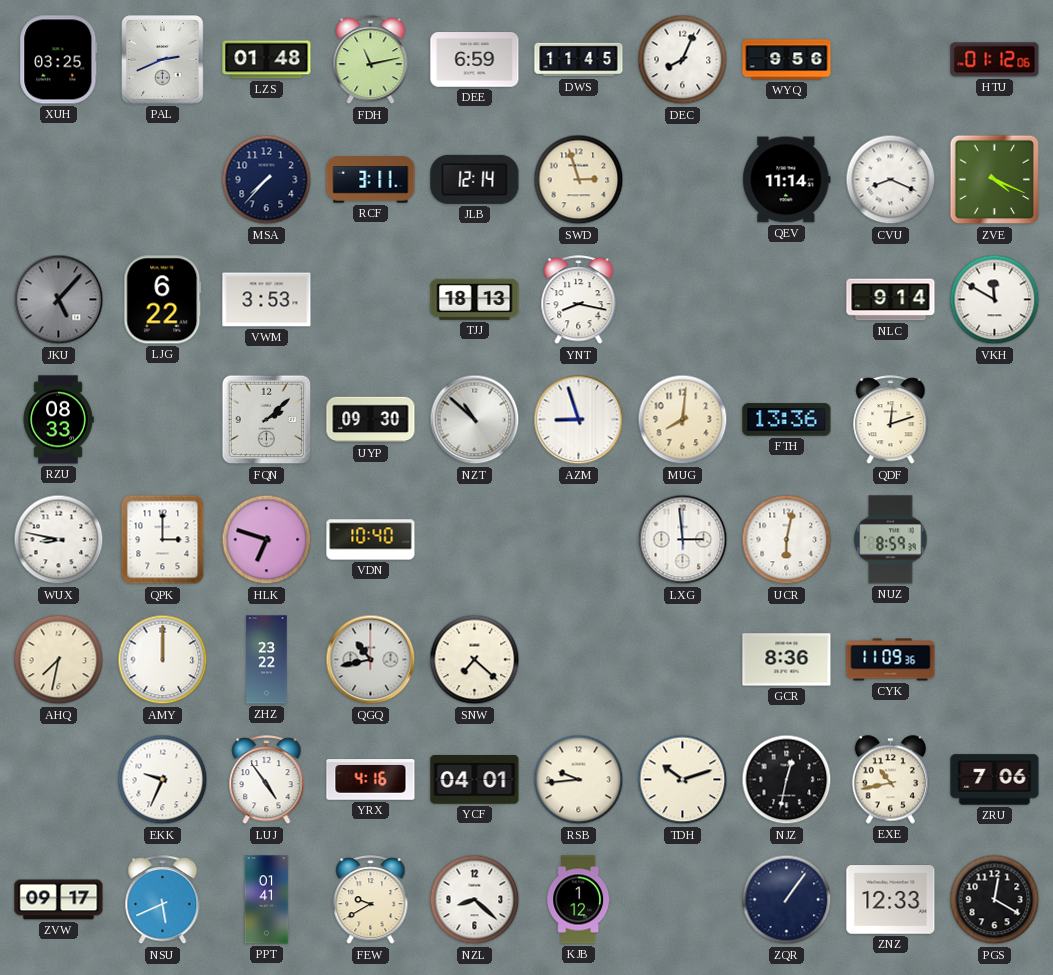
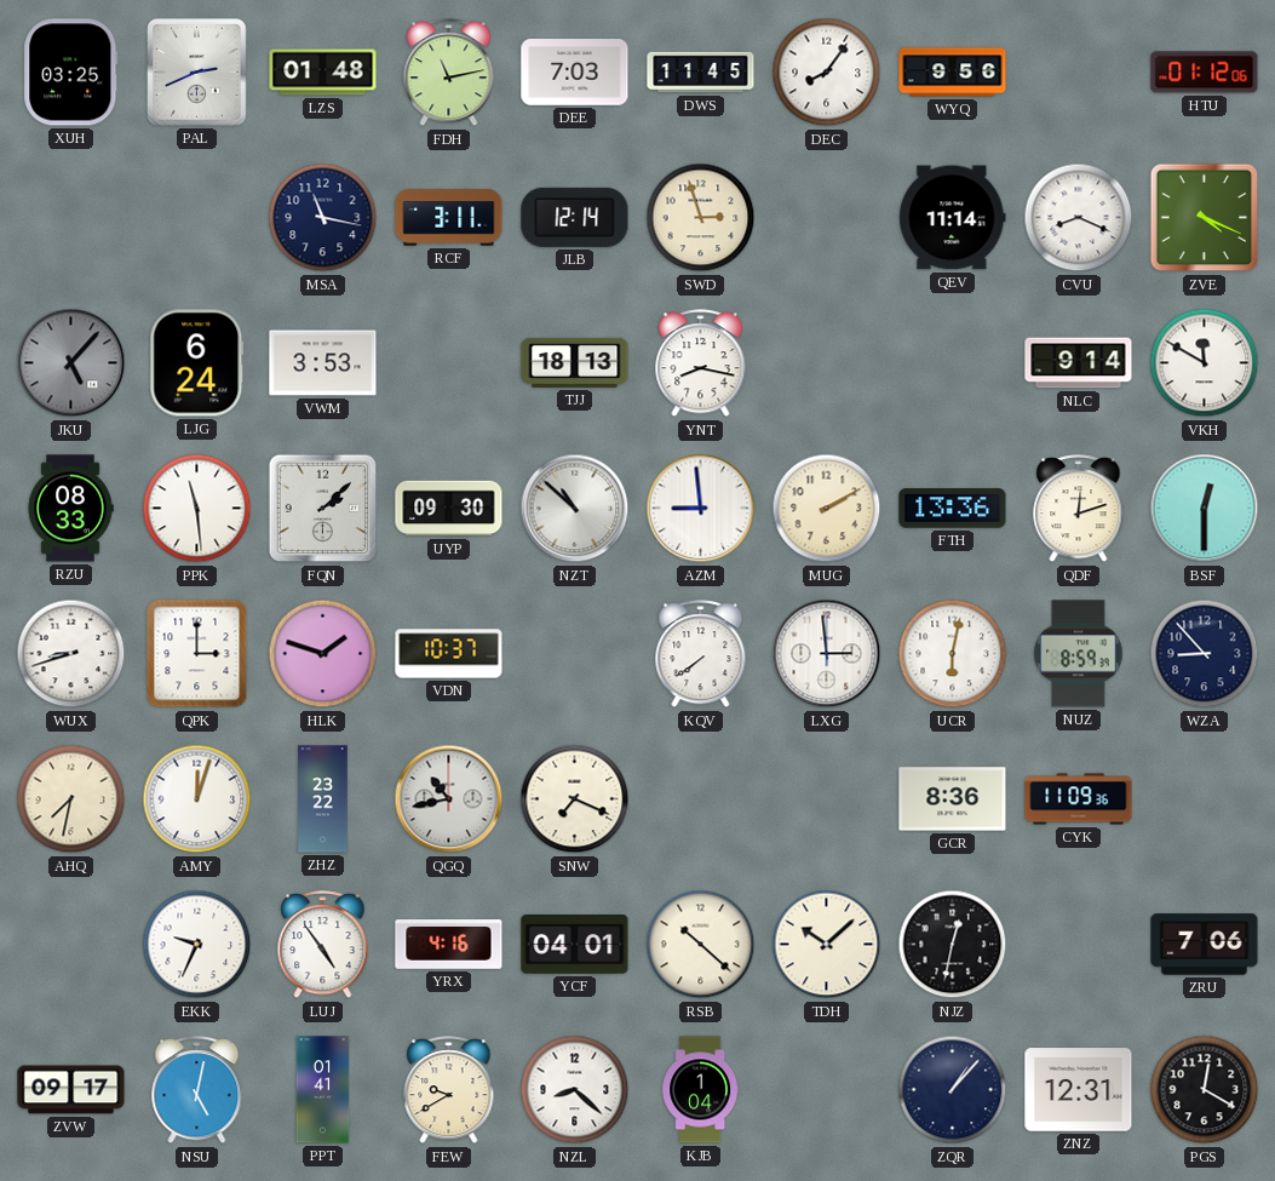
DEE: 6:59 -> 7:03 (575, 73)
DEC: 8:04 -> 8:06 (827, 73)
MSA: 7:37 -> 11:17 (323, 218)
LJG: 6:22 -> 6:24 (197, 363)
PPK: none -> 11:29 (197, 509)
AZM: 8:57 -> 8:59 (701, 509)
MUG: 8:01 -> 2:10 (827, 509)
BSF: none -> 12:30 (1205, 509)
WUX: 8:47 -> 8:42 (71, 654)
HLK: 6:48 -> 1:48 (323, 654)
VDN: 10:40 -> 10:37 (449, 654)
KQV: none -> 7:39 (701, 654)
WZA: none -> 8:53 (1205, 654)
AMY: 12:00 -> 12:03 (197, 799)
SNW: 7:22 -> 7:19 (575, 799)
RSB: 9:44 -> 10:22 (701, 945)
TDH: 10:12 -> 10:08 (827, 945)
EXE: 10:43 -> none (891, 780)
NSU: 5:41 -> 5:02 (197, 1090)
KJB: 1:12 -> 1:04 (701, 1090)
ZQR: 1:06 -> 1:07 (953, 1090)
ZNZ: 12:33 -> 12:31 (1079, 1090)
